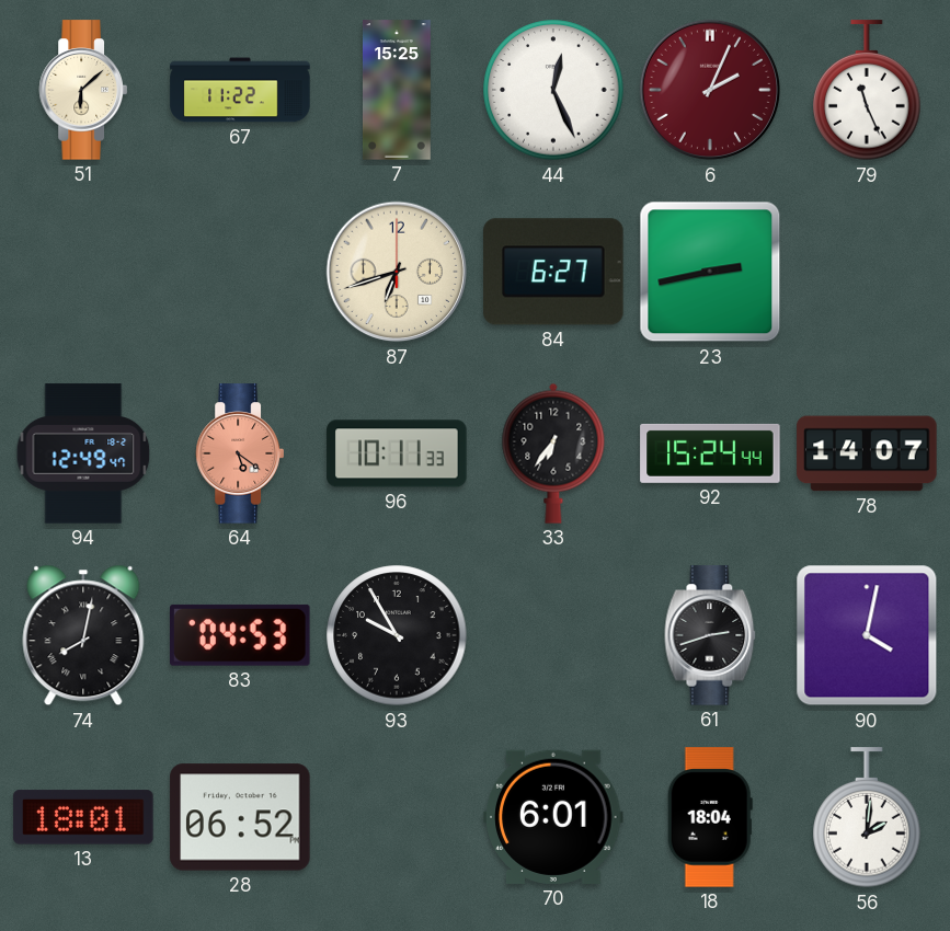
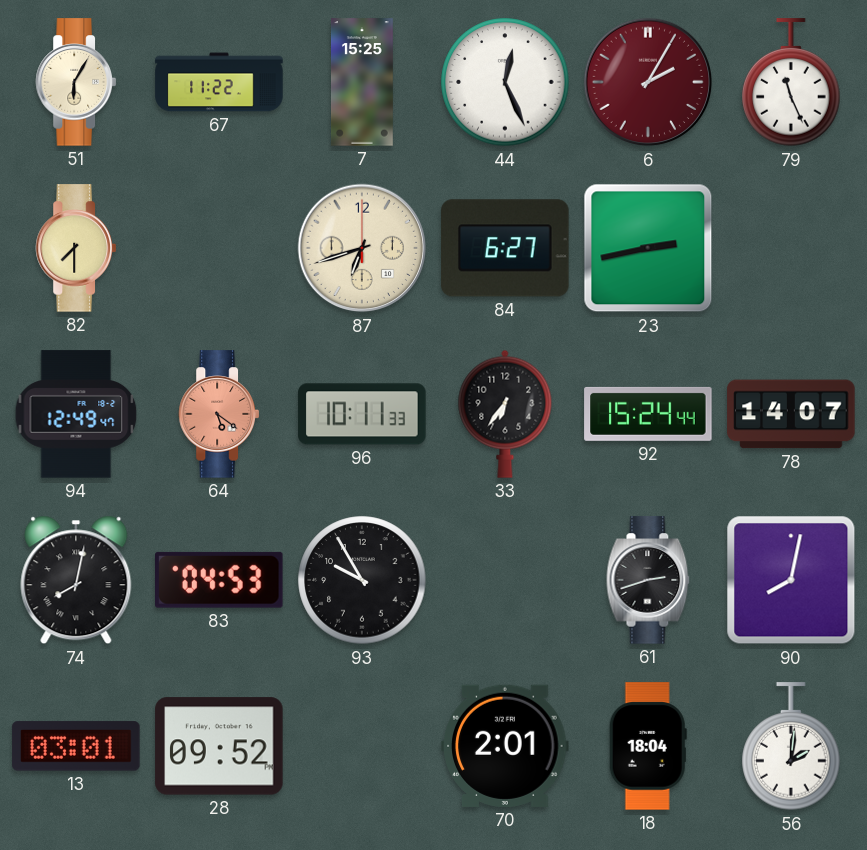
51: 6:08 -> 6:05 (75, 82)
6: 2:04 -> 2:05 (648, 82)
82: none -> 7:30 (75, 248)
90: 4:02 -> 8:02 (791, 580)
13: 18:01 -> 03:01 (76, 746)
28: 06:52 -> 09:52 (219, 746)
70: 6:01 -> 2:01 (505, 746)
